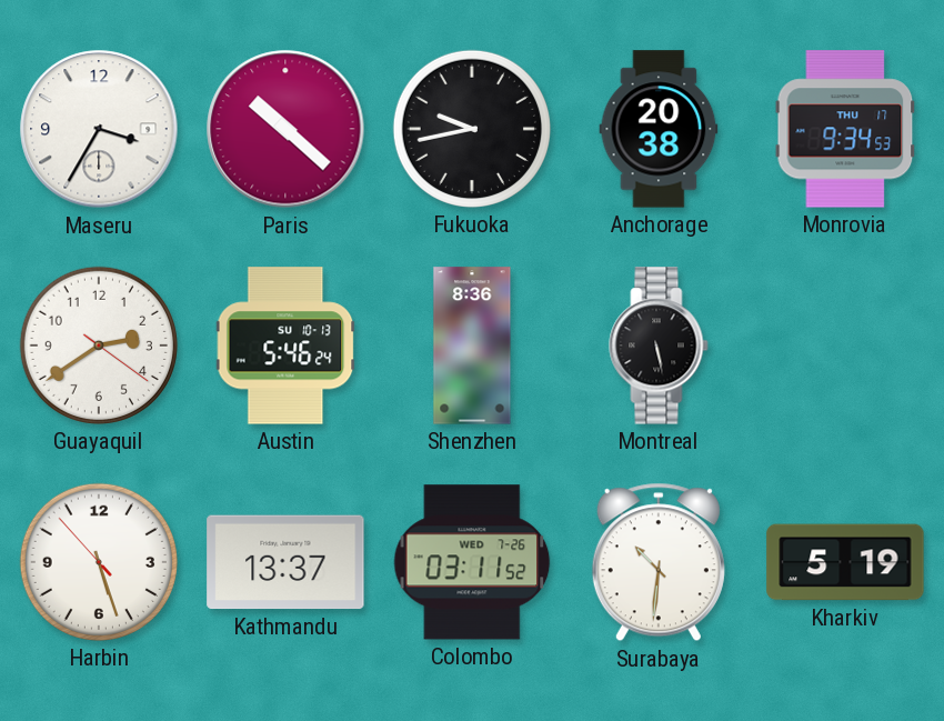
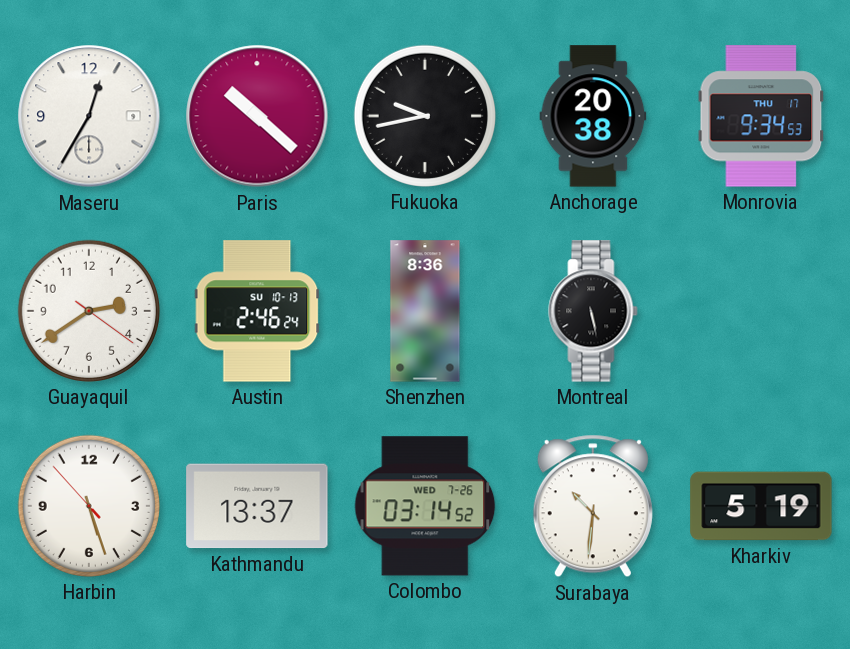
Maseru: 3:35 -> 12:35 (89, 116)
Austin: 5:46 -> 2:46 (257, 311)
Colombo: 03:11 -> 03:14 (425, 506)
